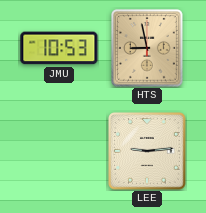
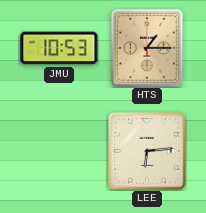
HTS: 8:58 -> 1:15 (148, 49)
LEE: 9:14 -> 6:14 (147, 151)
